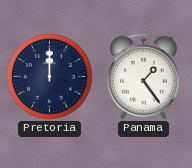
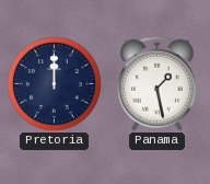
Panama: 1:24 -> 1:28 (156, 83)
